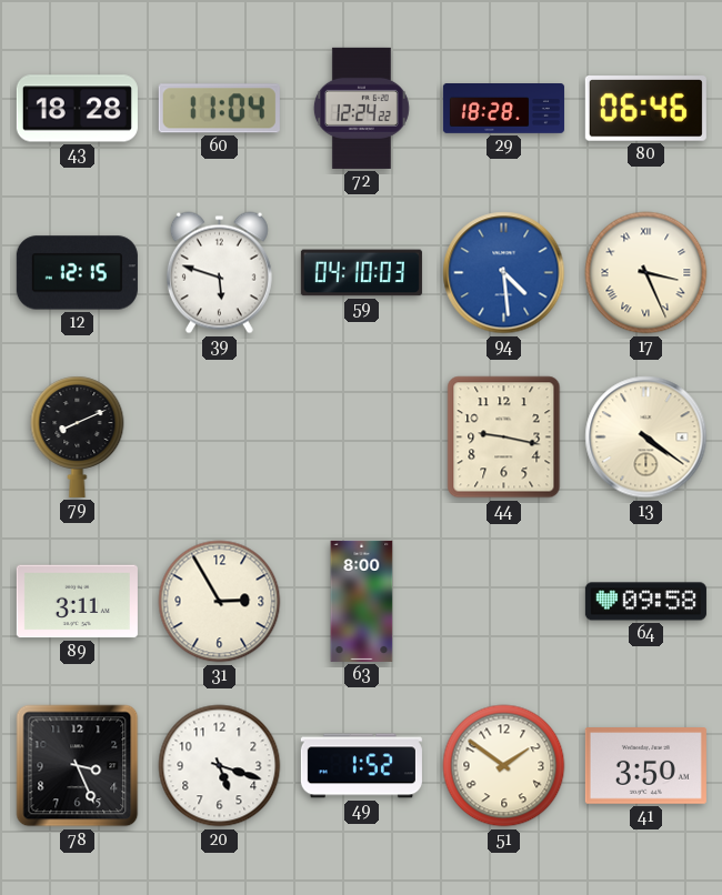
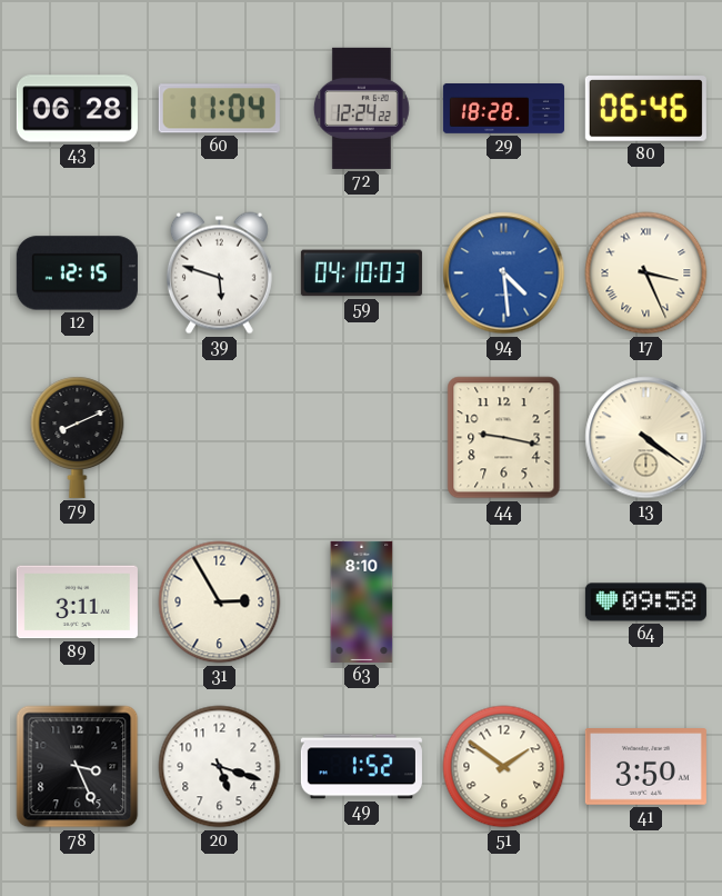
43: 18:28 -> 06:28 (77, 109)
63: 8:00 -> 8:10 (362, 601)
